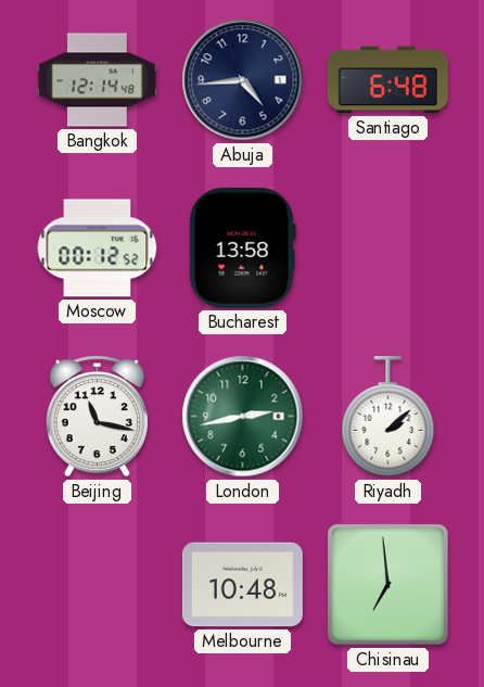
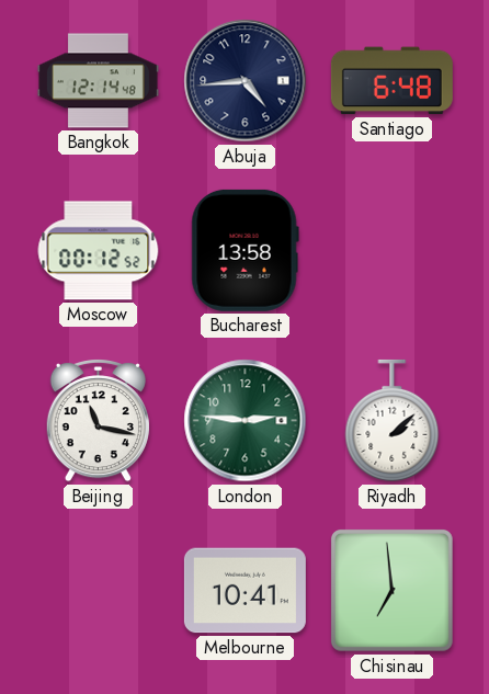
London: 2:43 -> 2:46 (246, 421)
Melbourne: 10:48 -> 10:41 (244, 591)
